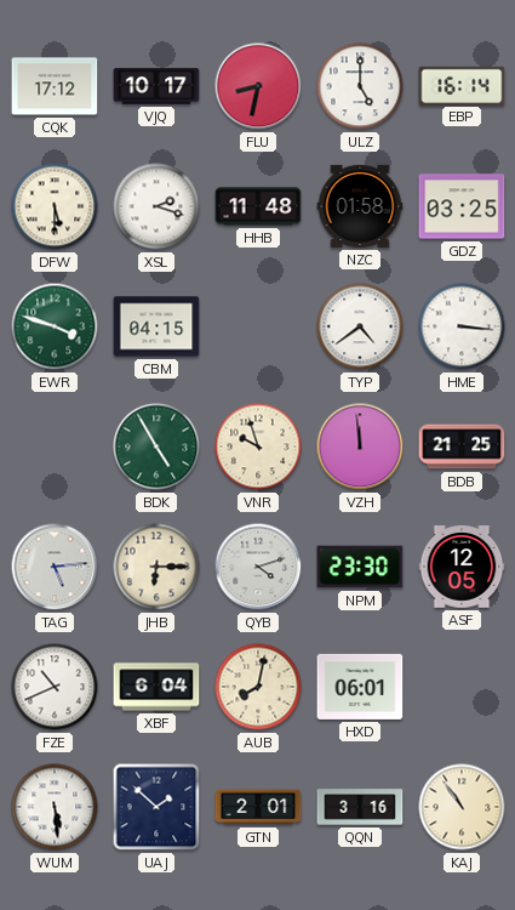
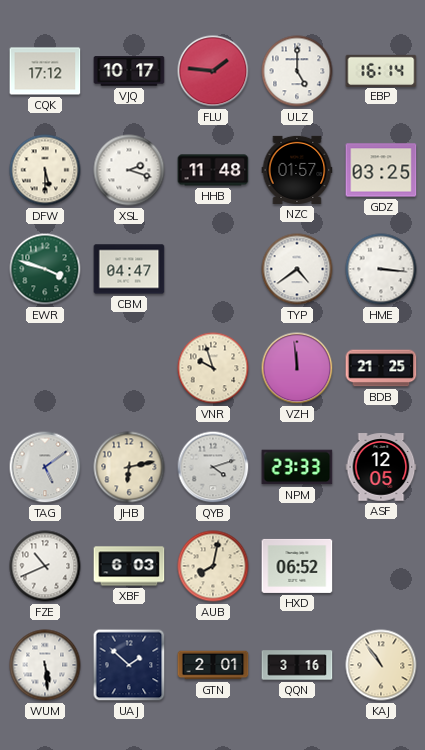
FLU: 8:32 -> 1:46 (213, 71)
NZC: 01:58 -> 01:57 (297, 170)
CBM: 04:15 -> 04:47 (129, 269)
BDK: 4:55 -> none (156, 447)
TAG: 5:14 -> 5:09 (45, 467)
JHB: 6:15 -> 6:13 (129, 467)
NPM: 23:30 -> 23:33 (297, 467)
XBF: 6:04 -> 6:03 (129, 566)
HXD: 06:01 -> 06:52 (297, 566)
